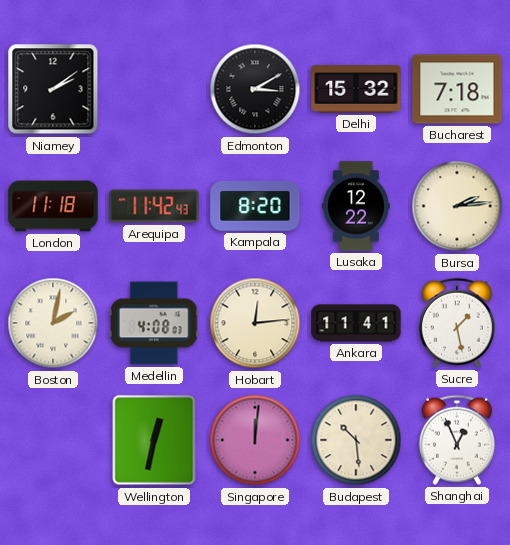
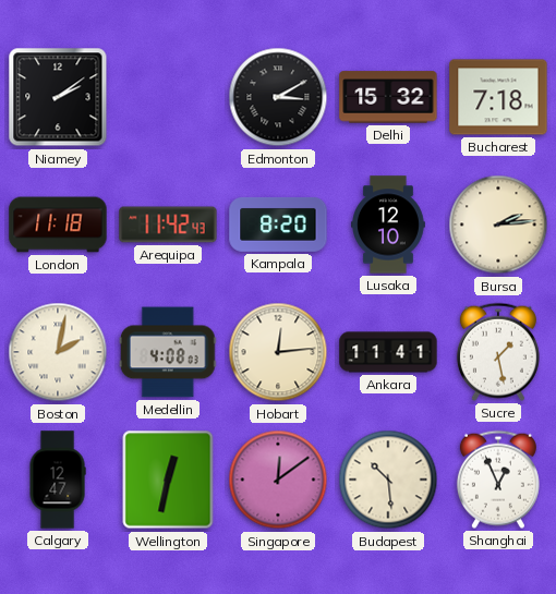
Lusaka: 12:22 -> 12:10 (389, 225)
Calgary: none -> 12:47 (58, 480)
Singapore: 12:01 -> 12:09 (278, 480)
